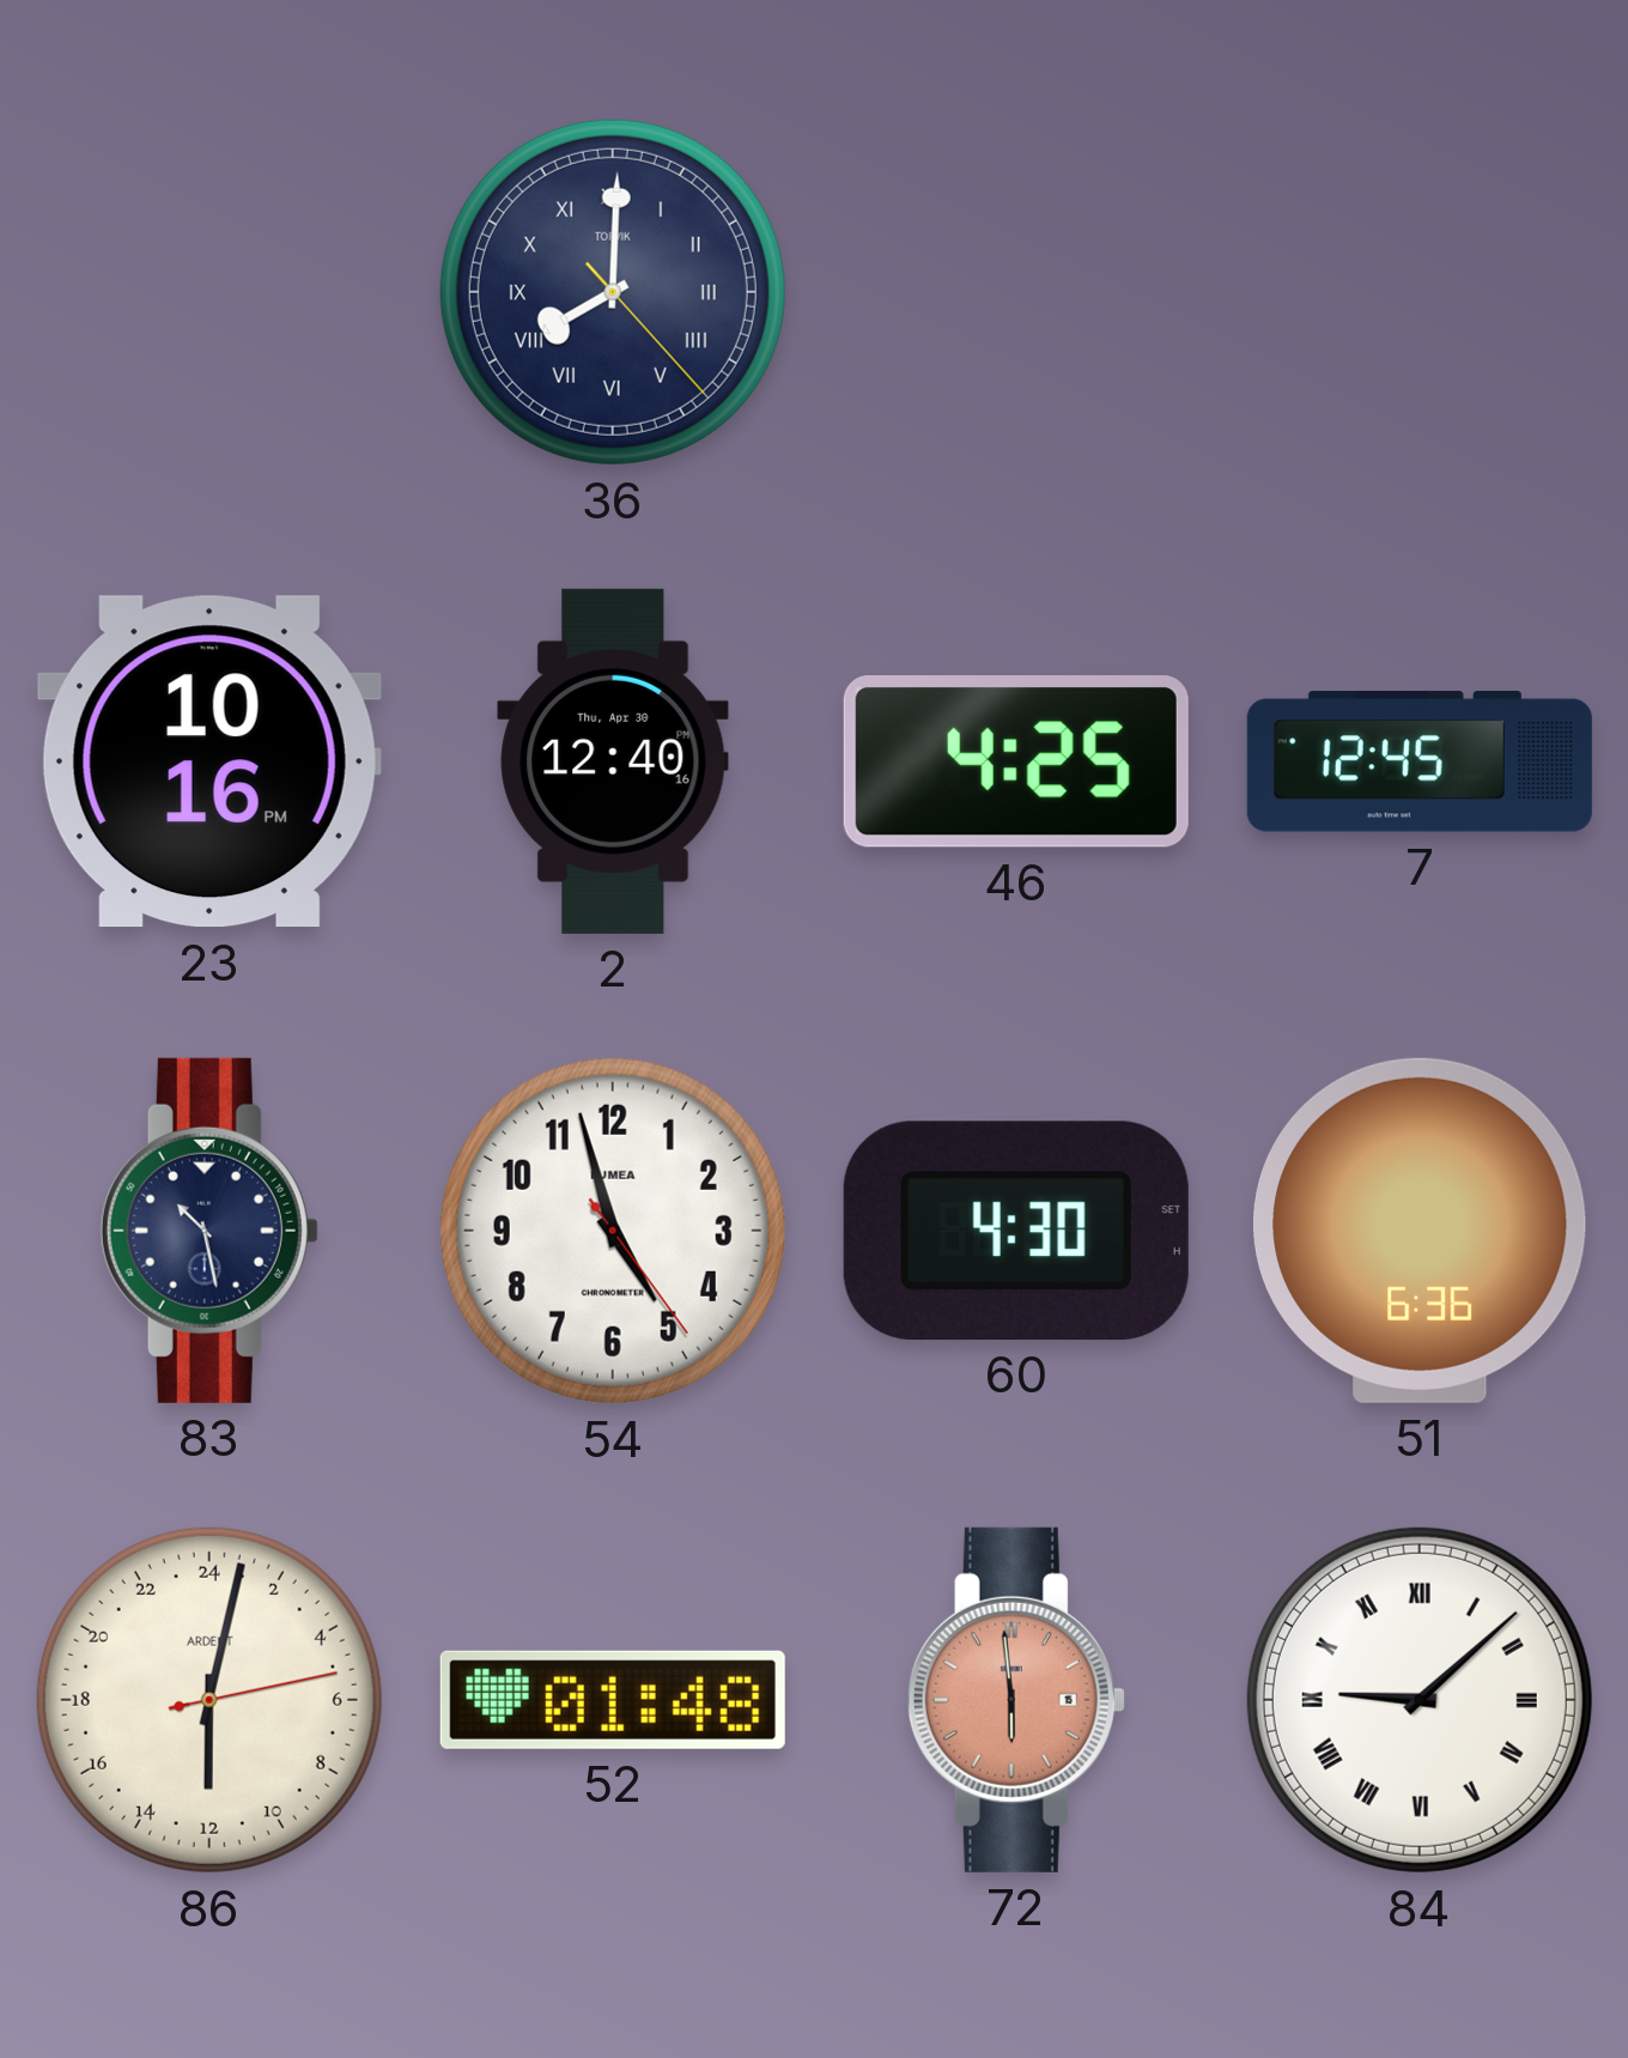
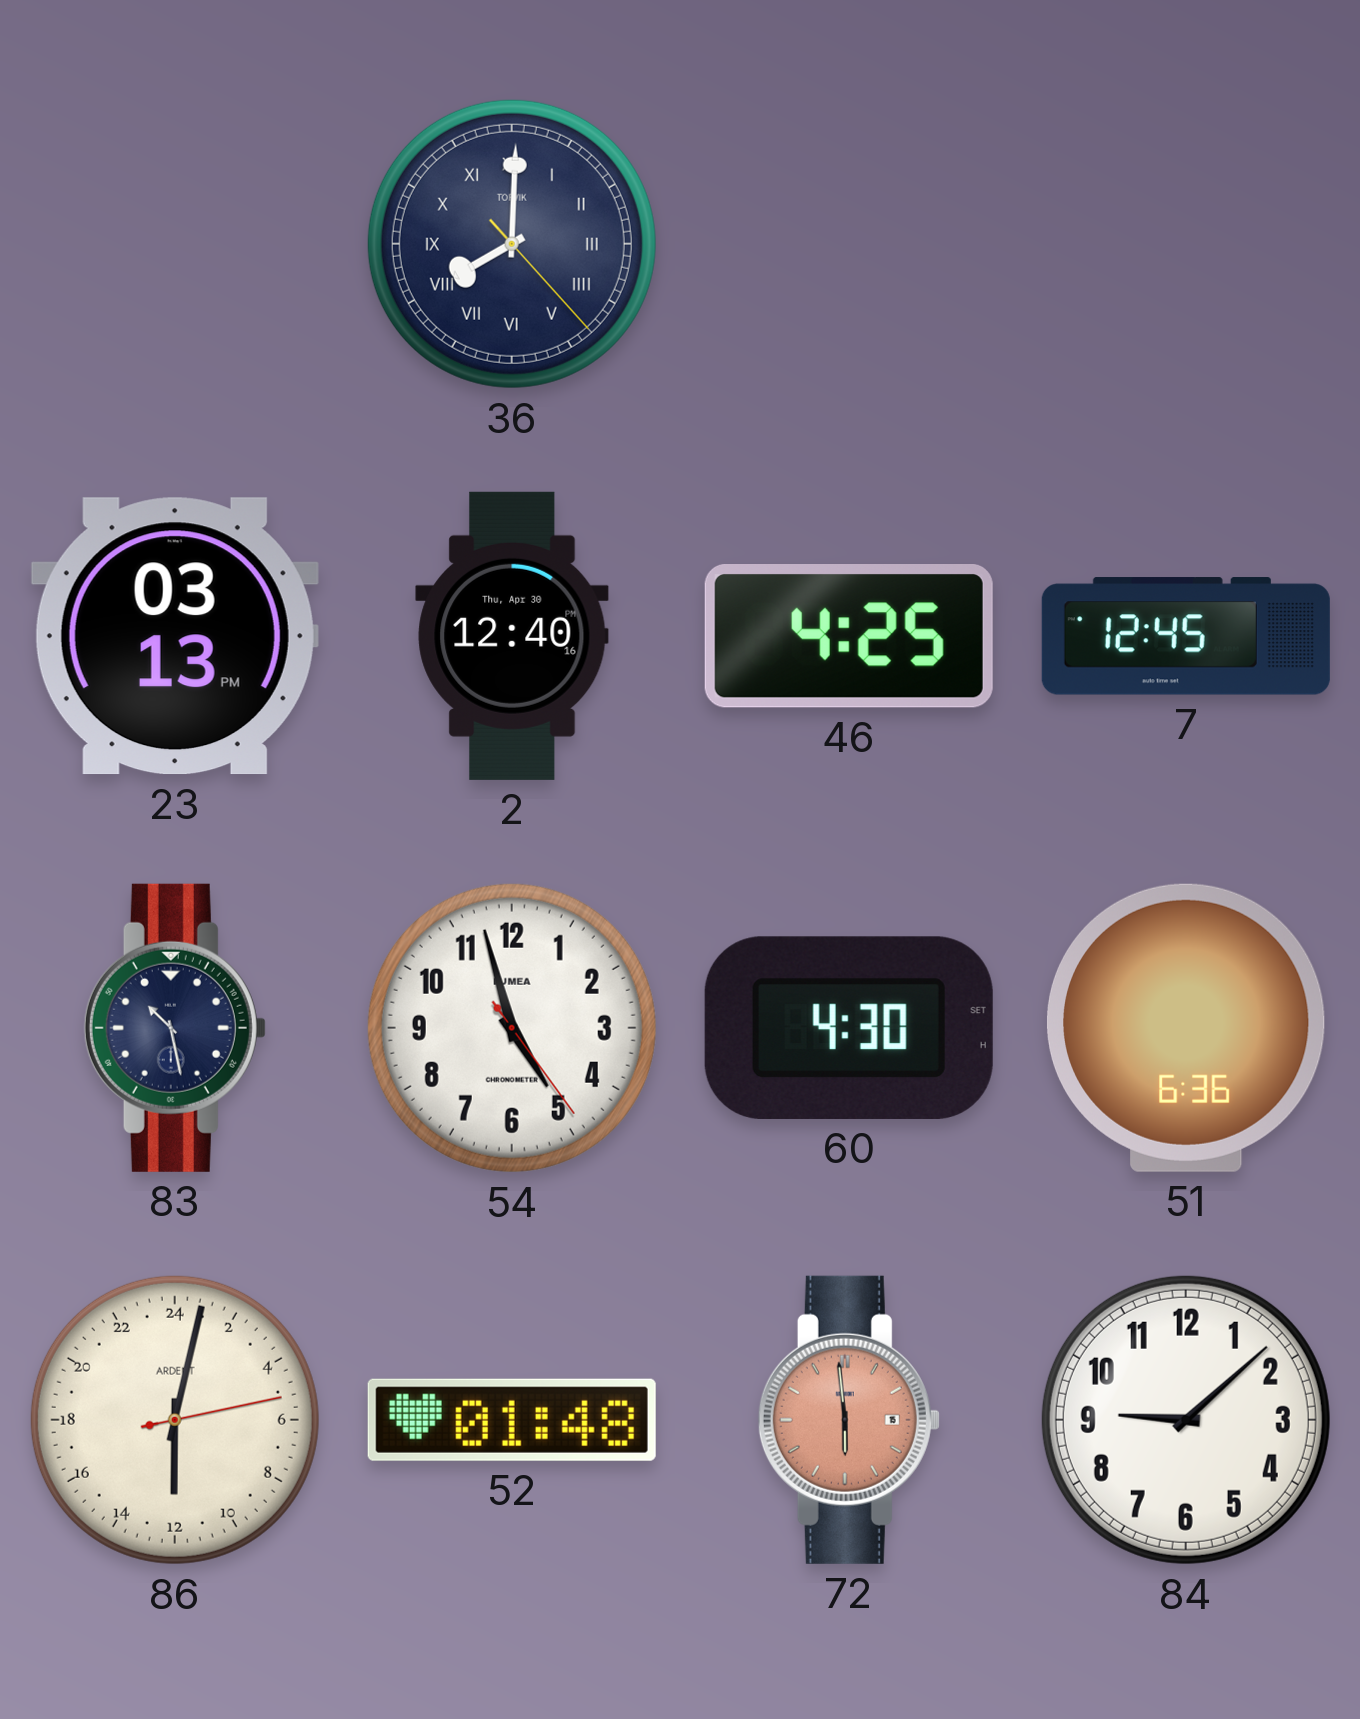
23: 10:16 -> 03:13 (175, 636)
84 numerals: Roman -> Arabic (1186, 1420)
